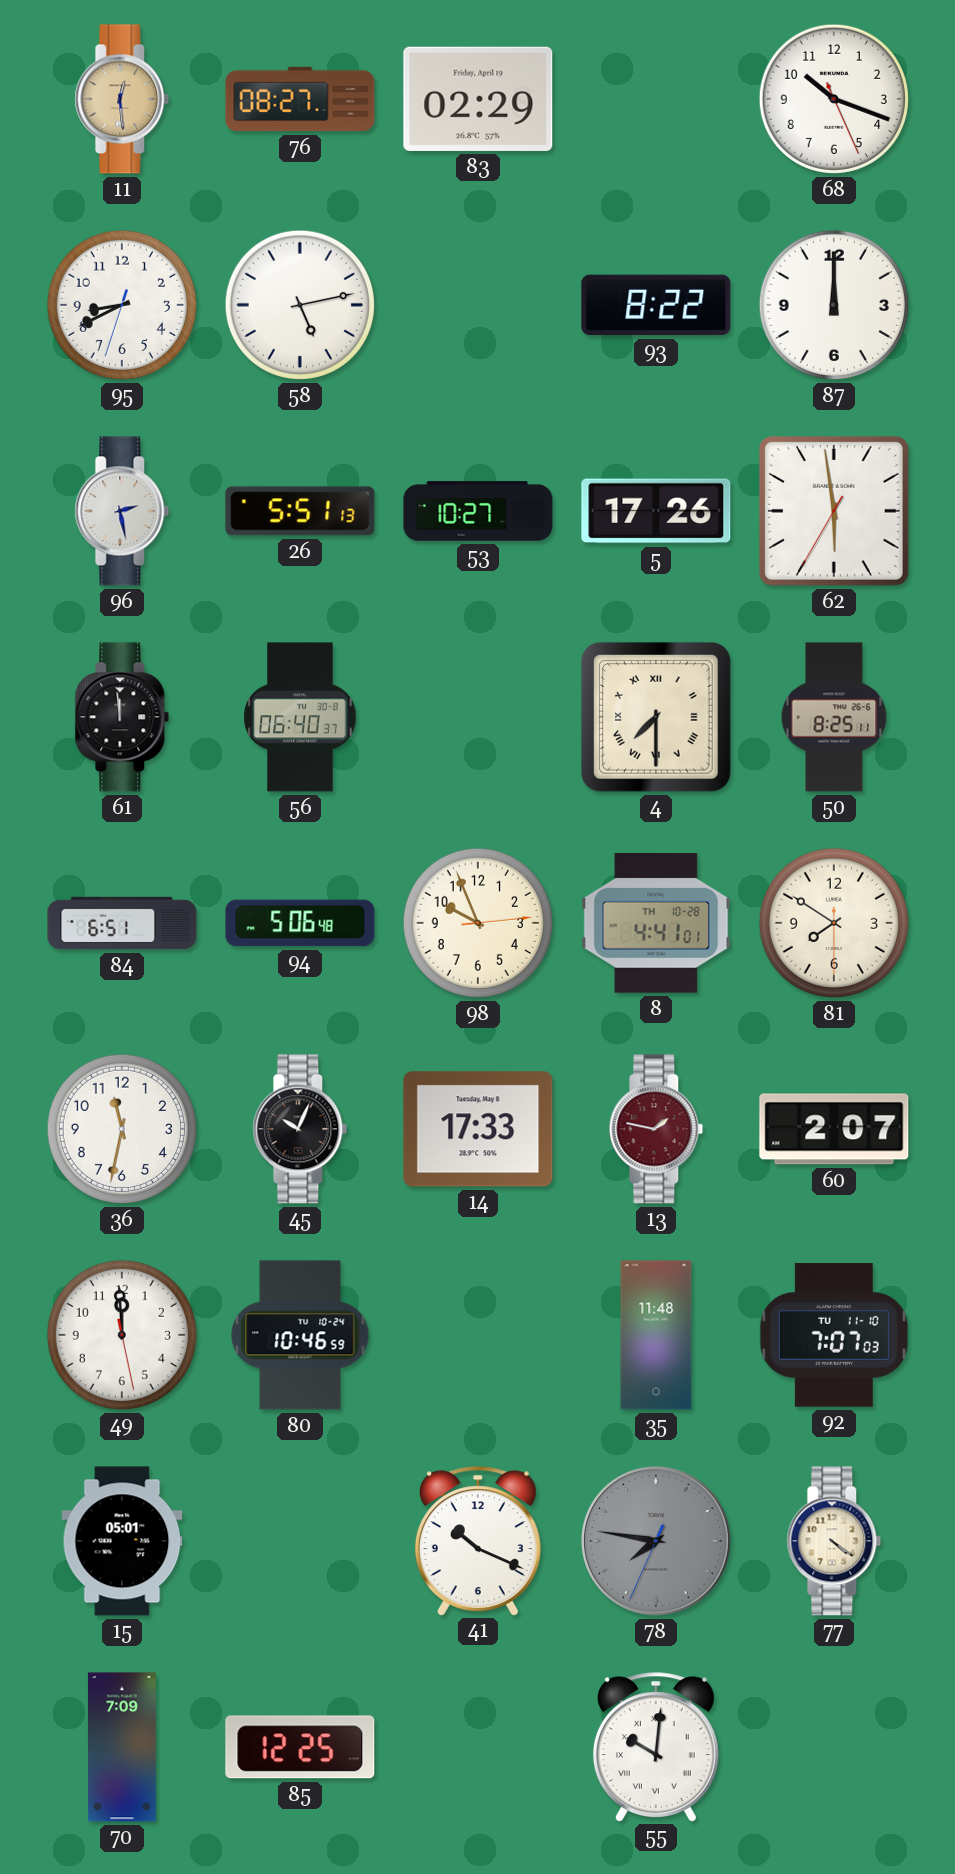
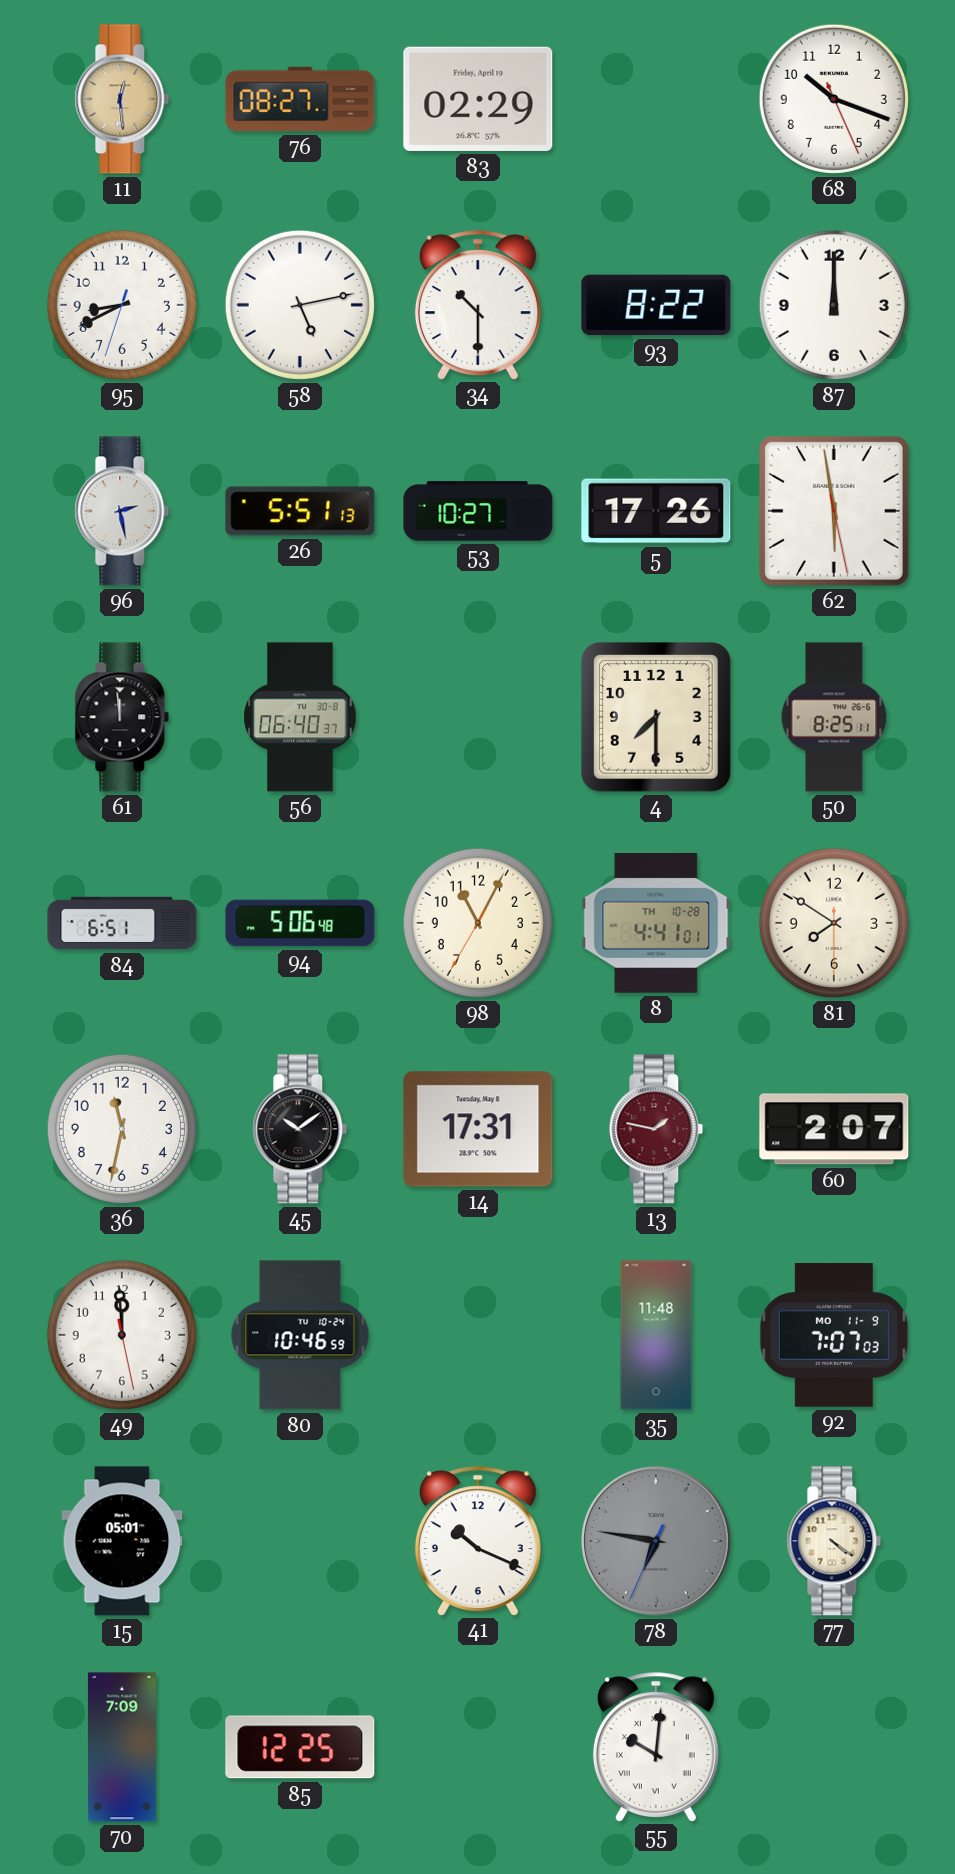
34: none -> 10:30 (478, 305)
62: 5:58:35 -> 5:58:28 (834, 511)
4 numerals: Roman -> Arabic (656, 717)
98: 9:56 -> 11:04 (478, 923)
45: 10:04 -> 10:09 (300, 1129)
14: 17:33 -> 17:31 (478, 1129)
92 date: TU 11-10 -> MO 11-9 (834, 1335)
78: 7:46 -> 6:46 (656, 1541)
